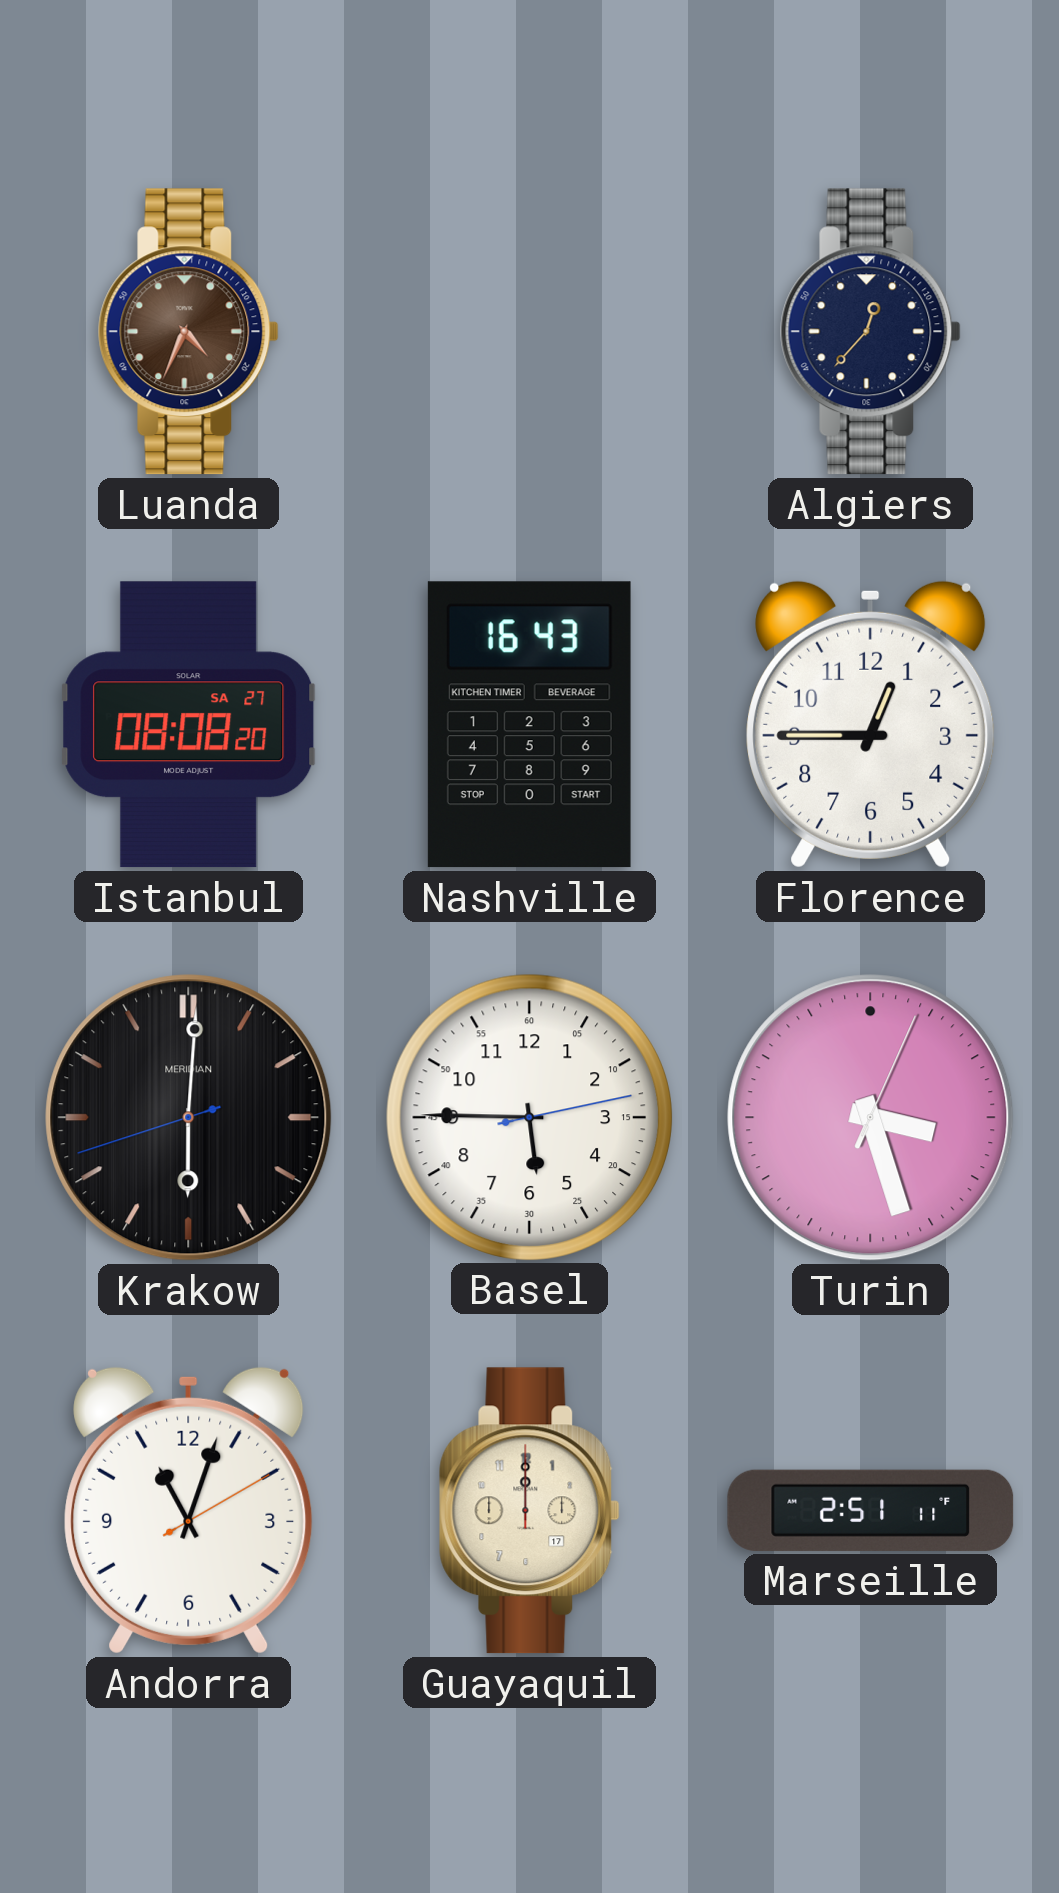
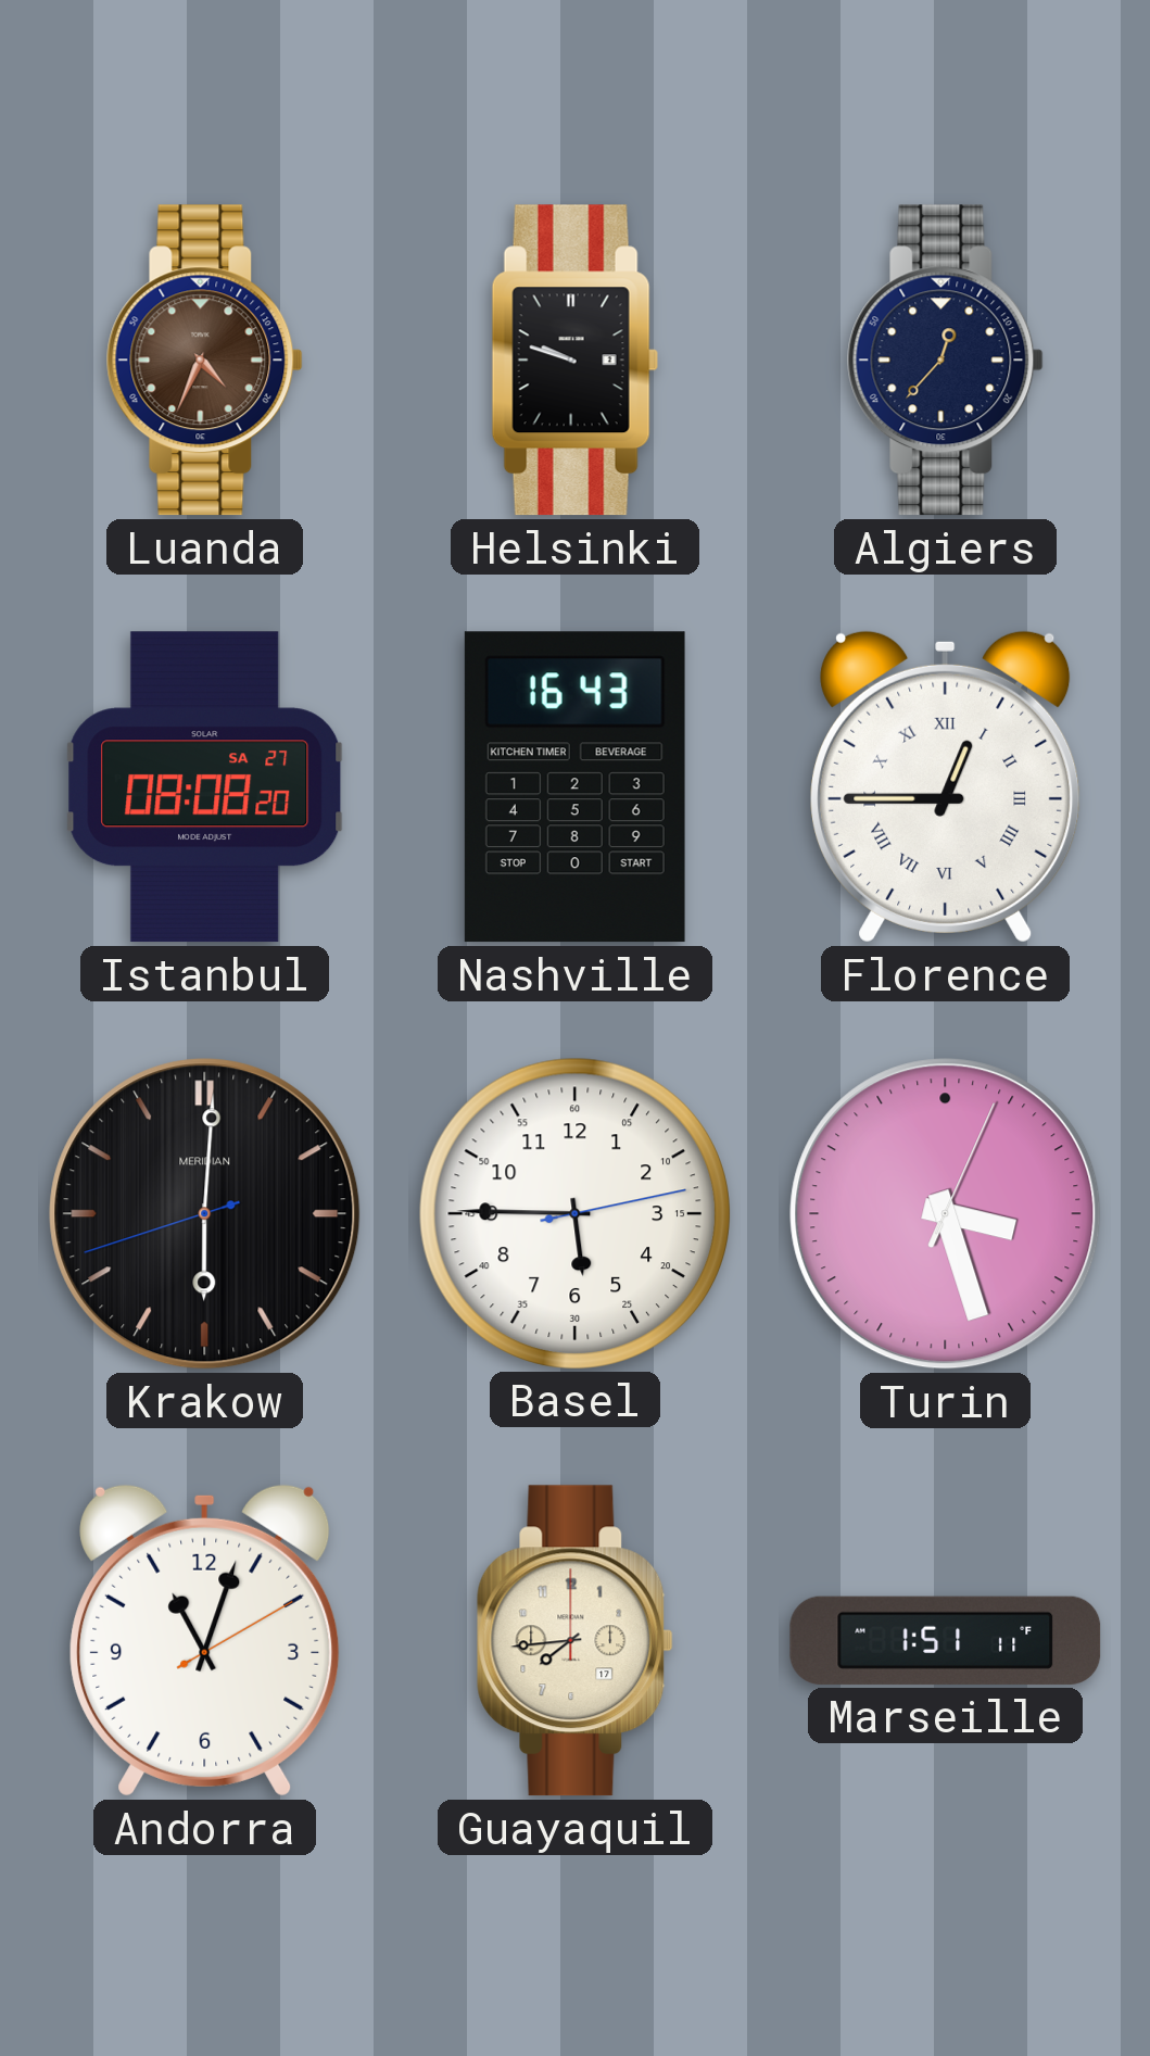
Helsinki: none -> 9:48 (574, 361)
Florence numerals: Arabic -> Roman (946, 786)
Guayaquil: 12:00 -> 7:44 (574, 1641)
Marseille: 2:51 -> 1:51 (946, 1640)
